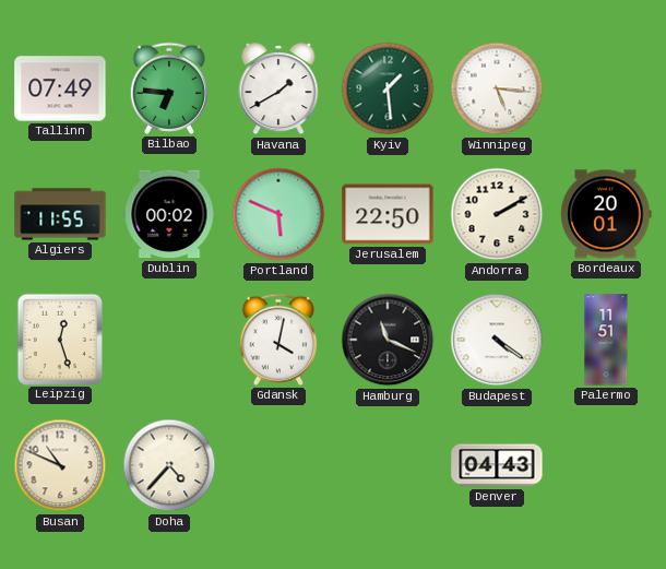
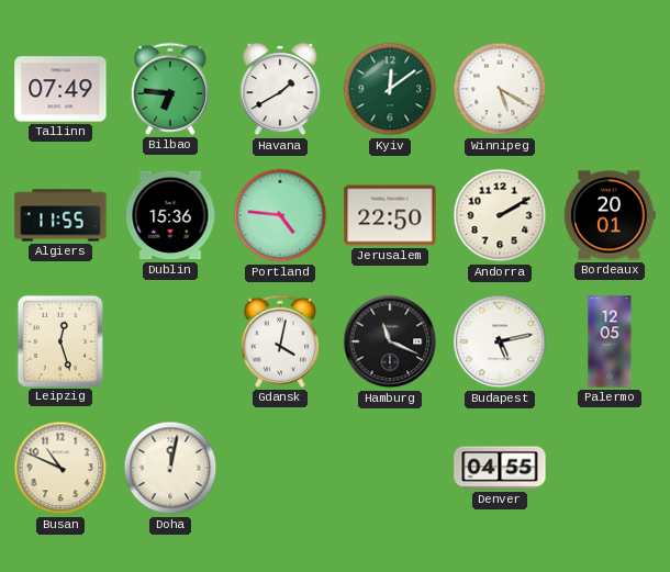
Kyiv: 1:29 -> 12:09 (390, 89)
Winnipeg: 5:16 -> 5:20 (500, 89)
Dublin: 00:02 -> 15:36 (170, 215)
Portland: 5:49 -> 4:46 (280, 215)
Budapest: 4:21 -> 5:13 (500, 341)
Palermo: 11:51 -> 12:05 (610, 341)
Doha: 4:37 -> 12:02 (170, 468)
Denver: 04:43 -> 04:55 (500, 468)
